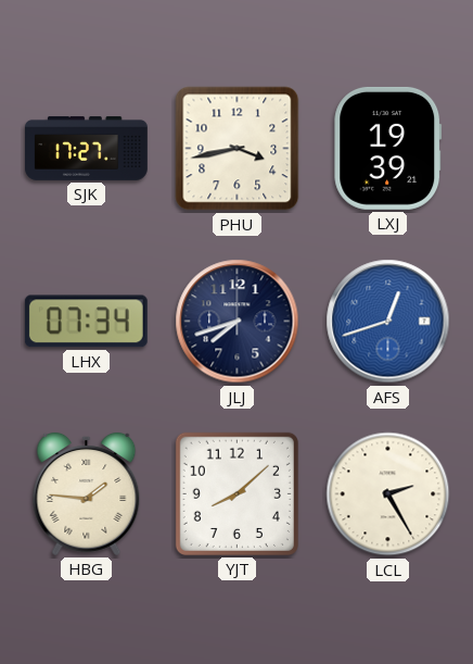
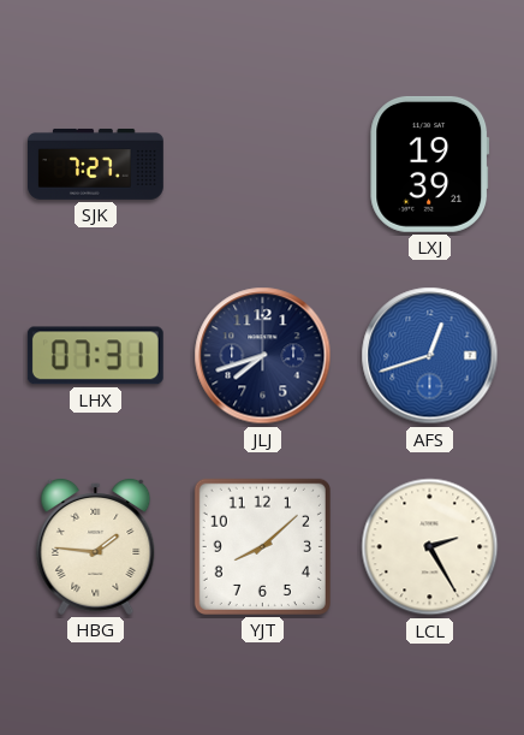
SJK: 17:27 -> 7:27 (96, 164)
PHU: 3:43 -> none (238, 149)
LHX: 07:34 -> 07:31 (95, 356)
